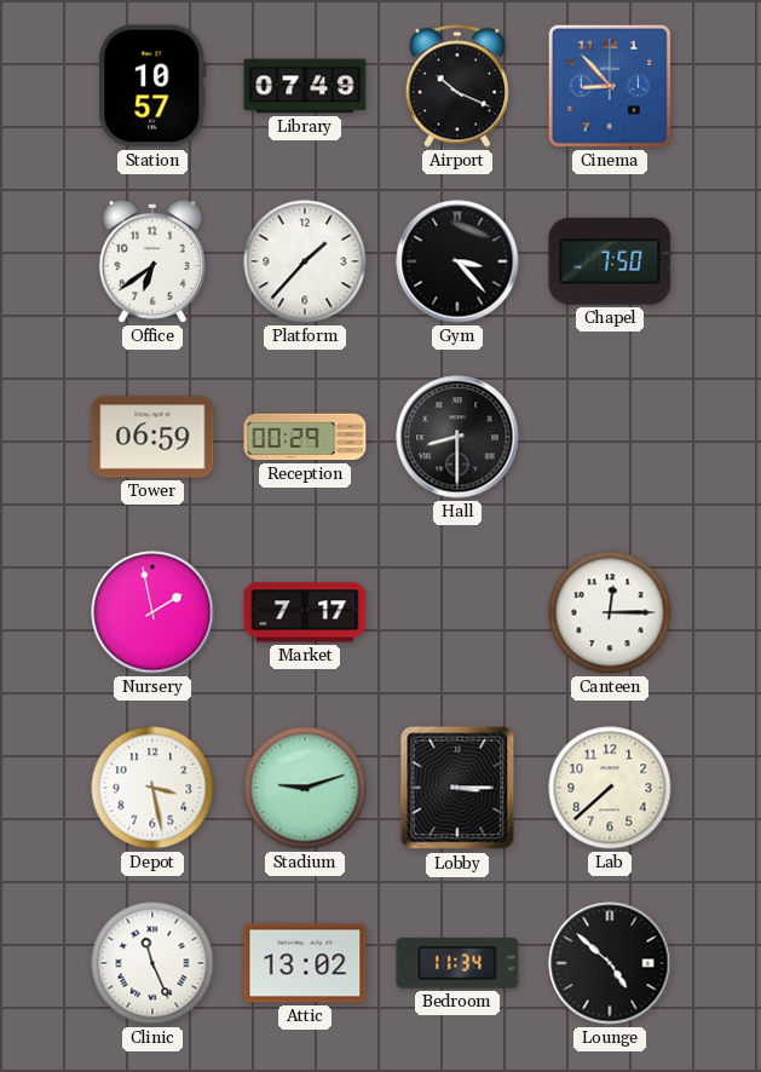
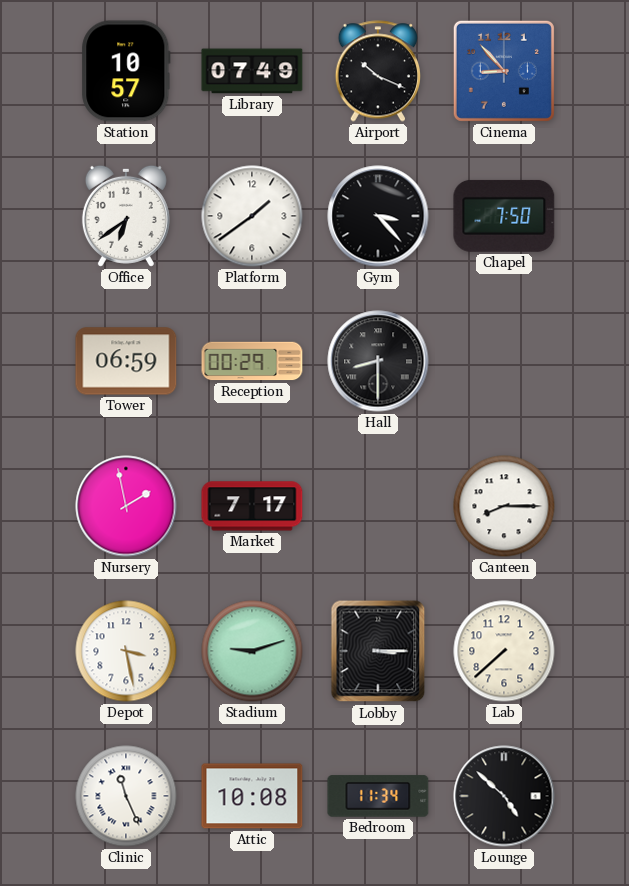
Platform: 1:37 -> 1:39 (252, 216)
Canteen: 12:15 -> 8:15 (504, 506)
Attic: 13:02 -> 10:08 (252, 796)
